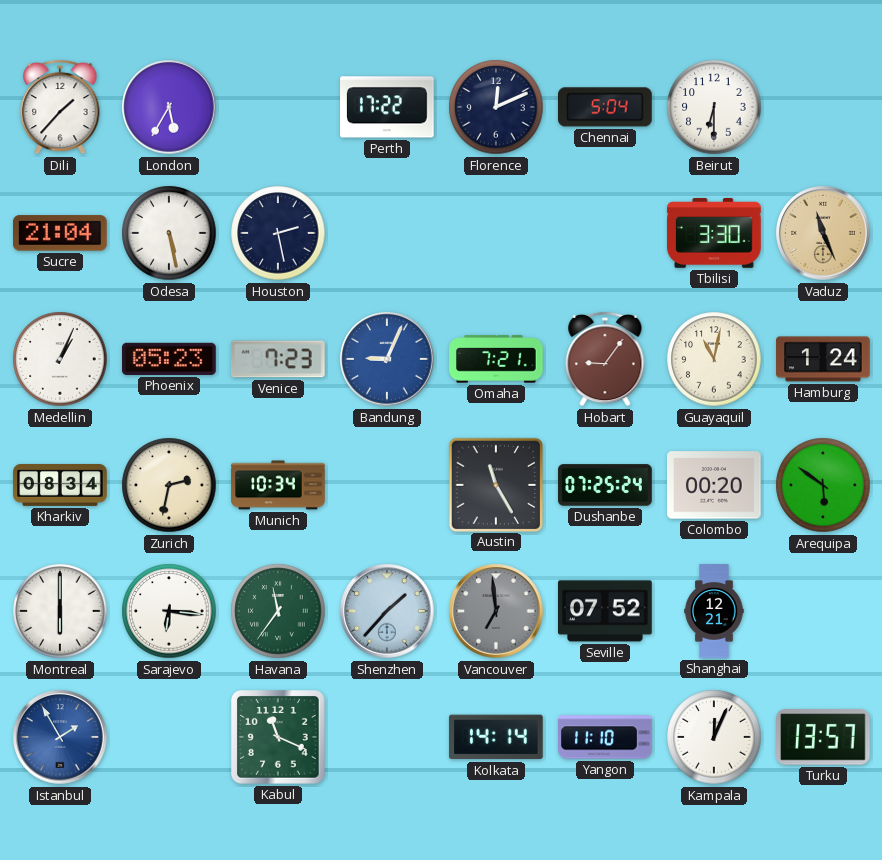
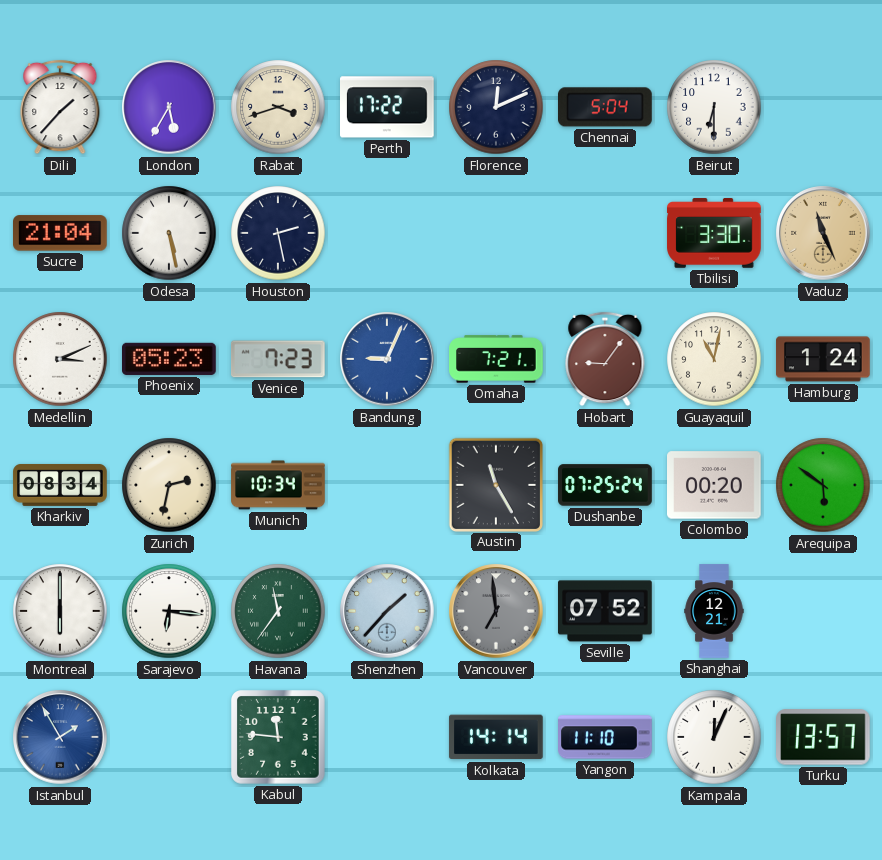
Rabat: none -> 3:42 (278, 107)
Medellin: 1:04 -> 3:11 (60, 359)
Kabul: 11:19 -> 11:46 (279, 738)
